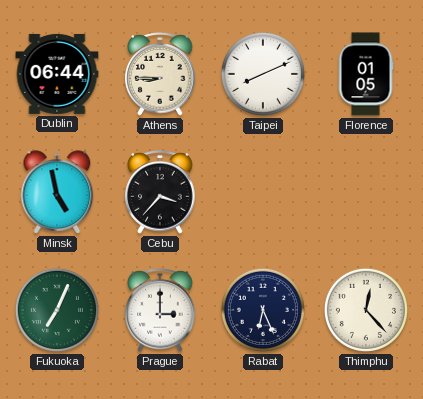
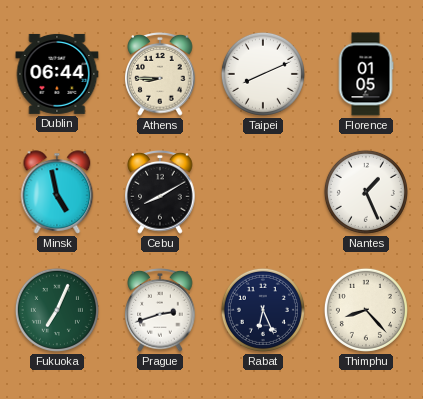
Cebu: 3:37 -> 8:10 (160, 193)
Nantes: none -> 1:26 (366, 192)
Prague: 3:00 -> 2:42 (160, 311)
Thimphu: 12:23 -> 8:23 (366, 310)
